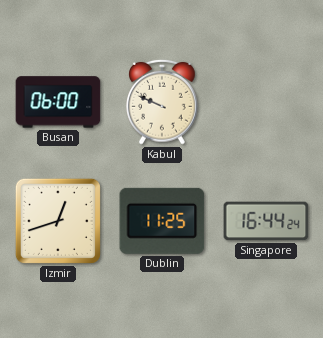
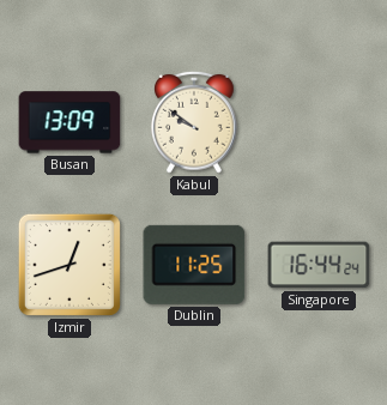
Busan: 06:00 -> 13:09 (69, 122)
Kabul: 9:49 -> 9:51 (194, 122)
